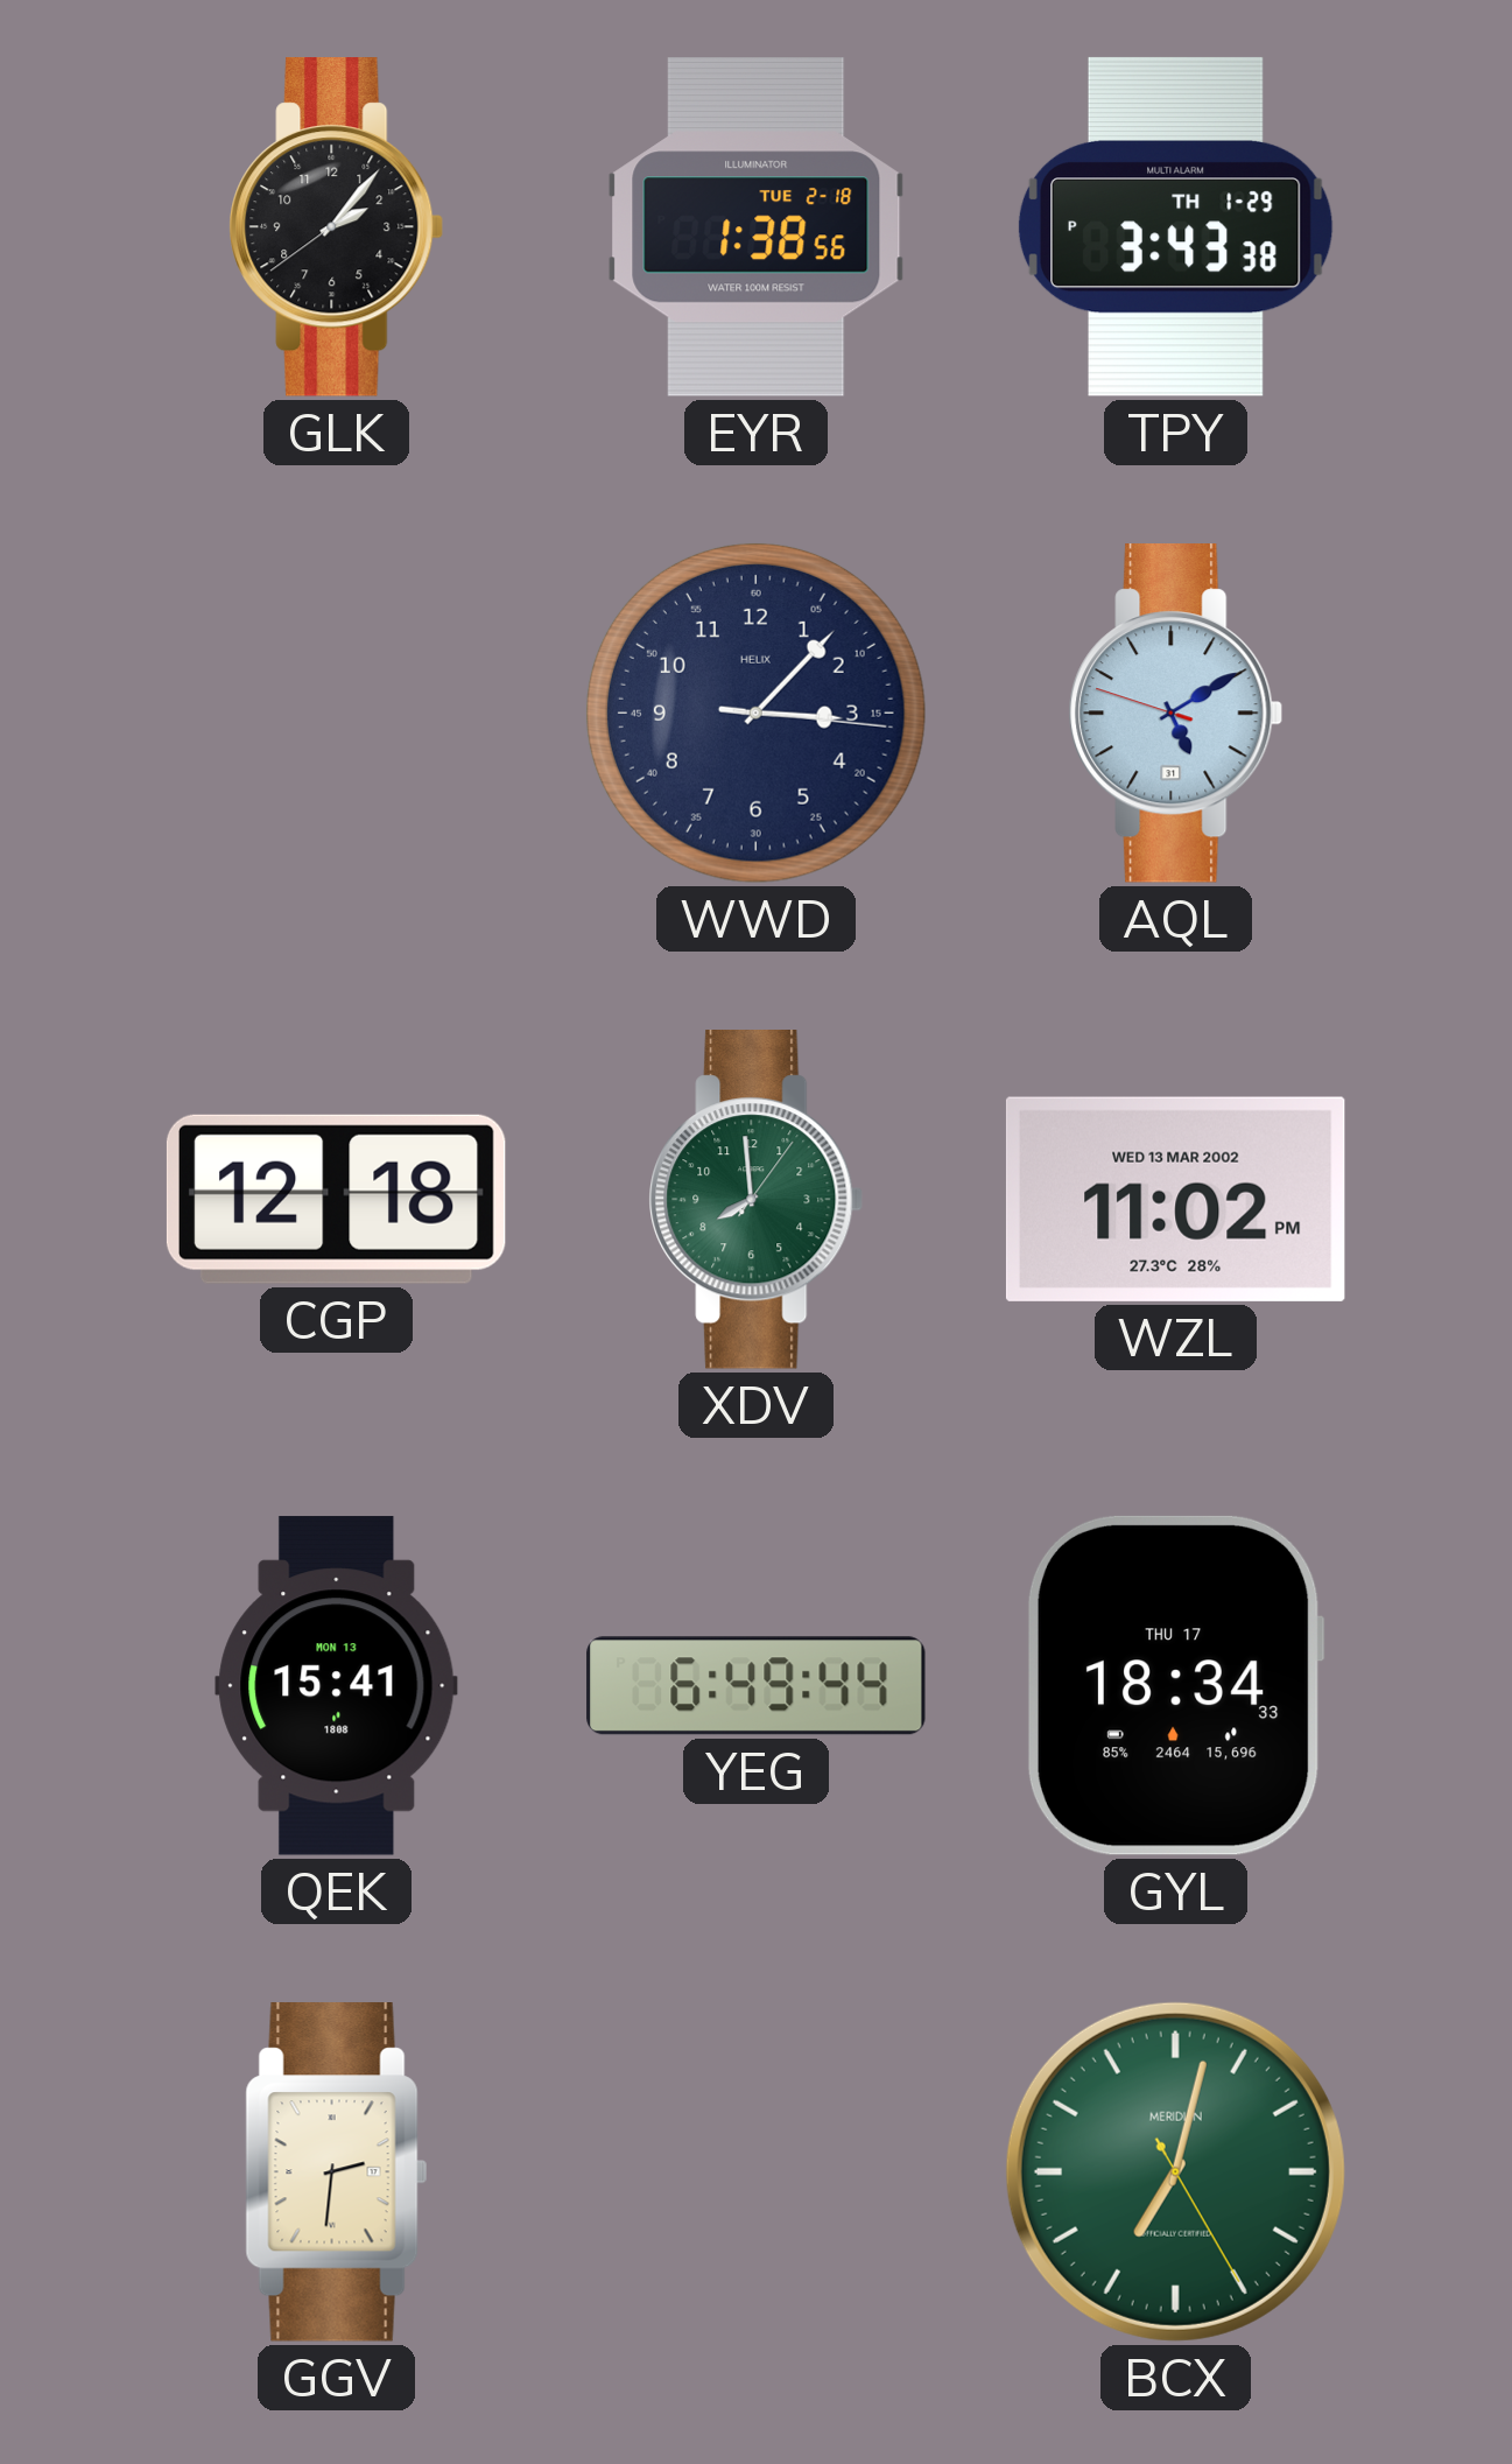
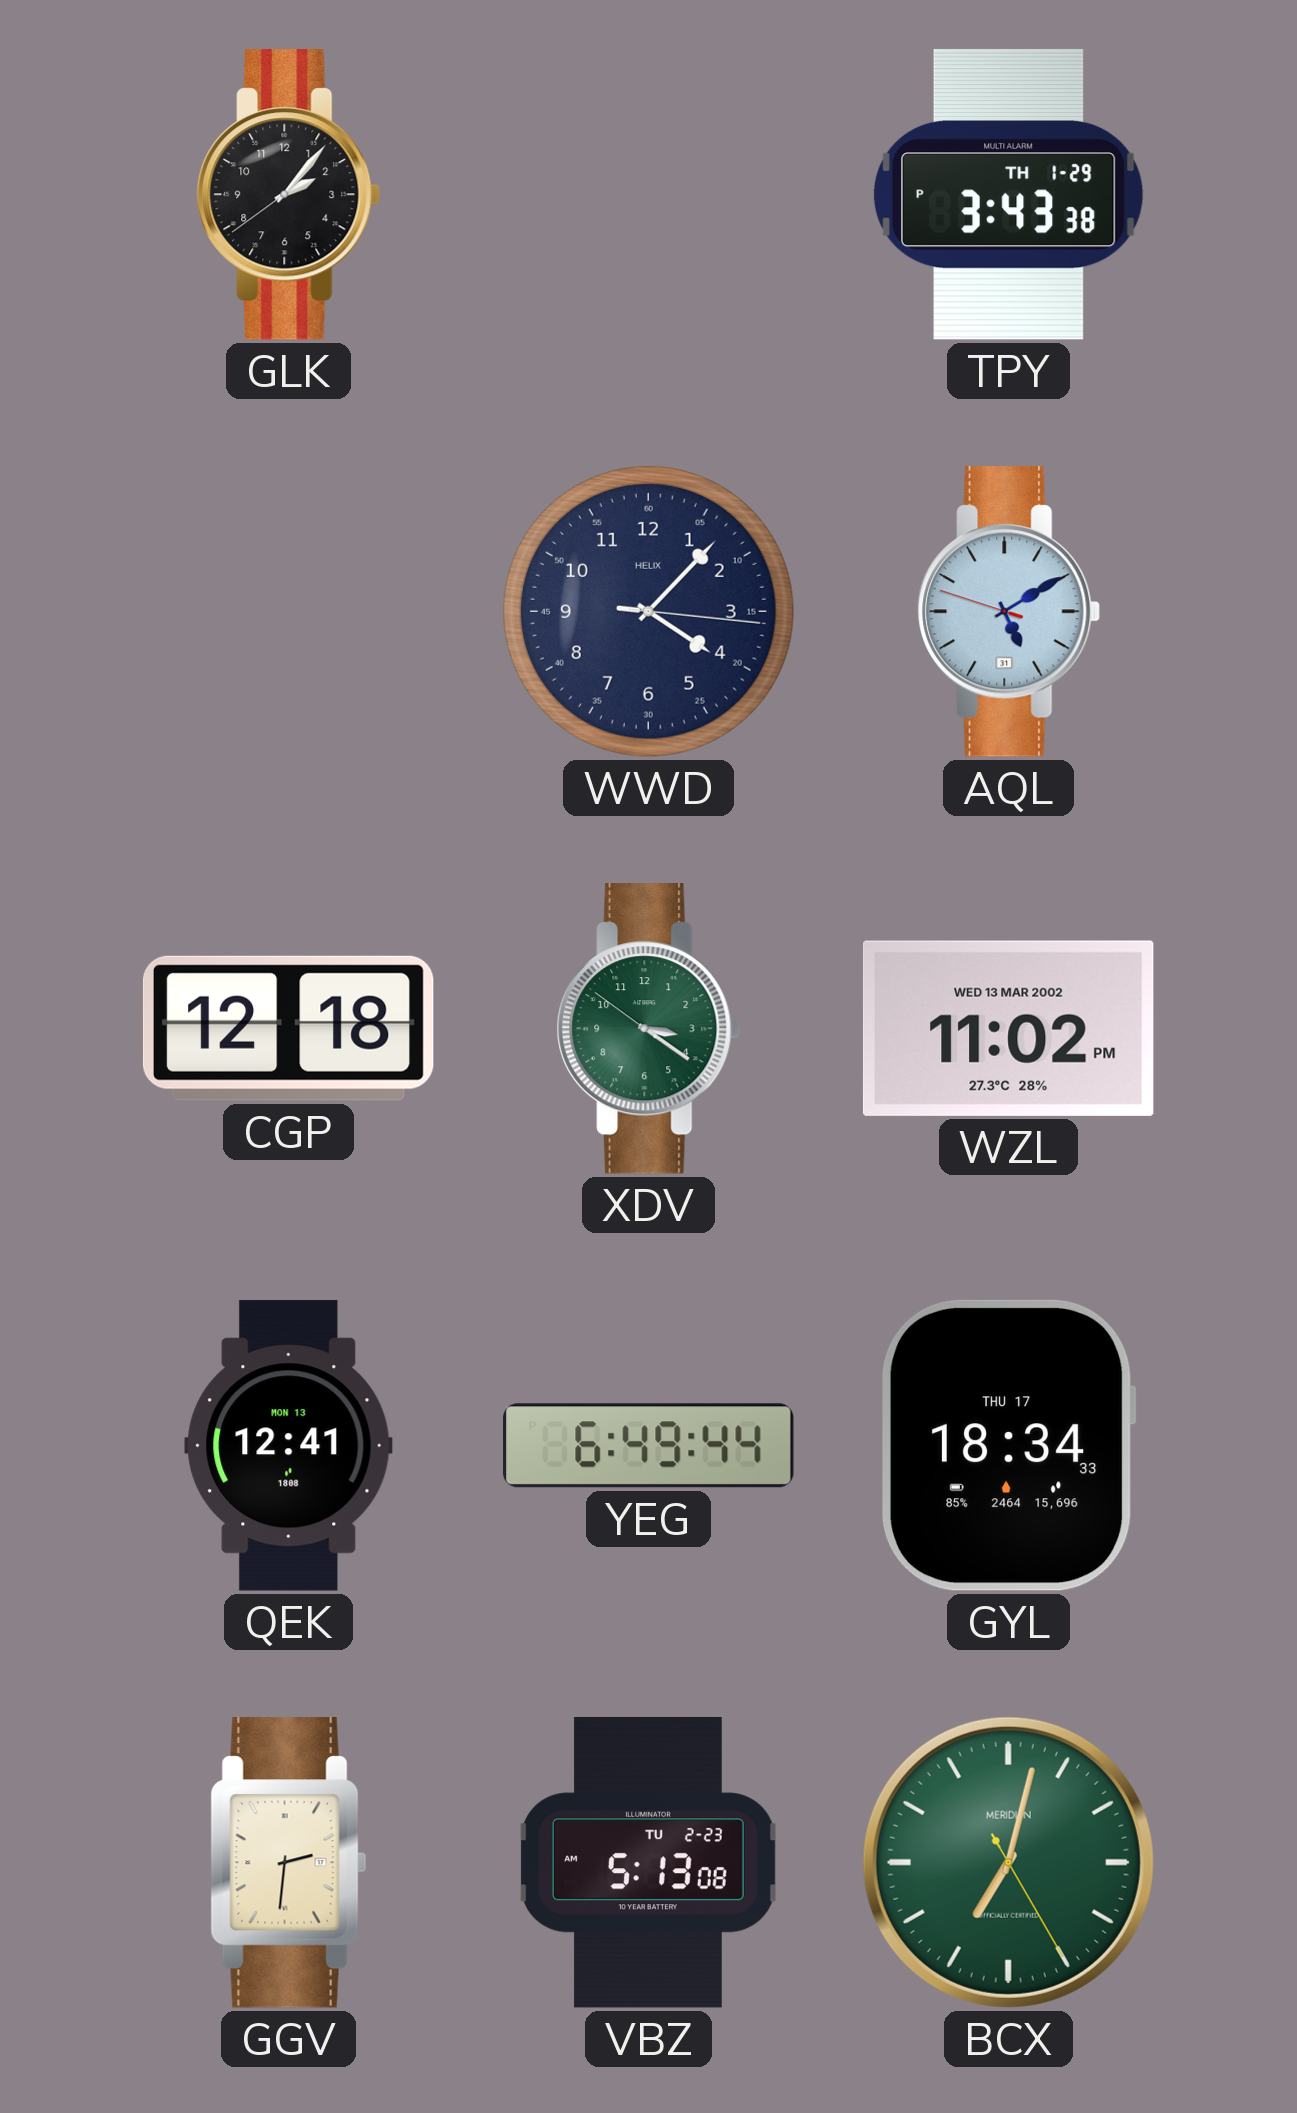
EYR: 1:38 -> none (757, 227)
WWD: 3:07 -> 4:07 (648, 611)
XDV: 7:59 -> 3:20 (649, 1029)
QEK: 15:41 -> 12:41 (289, 1446)
VBZ: none -> 5:13 (649, 1862)
